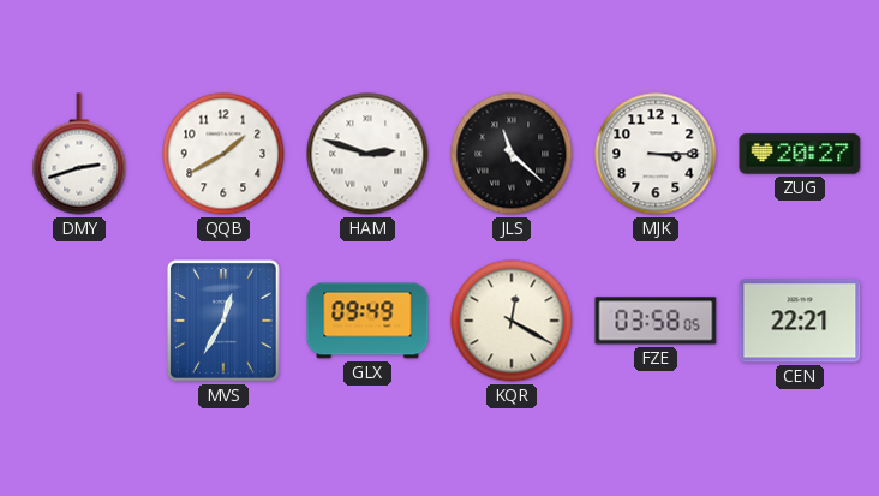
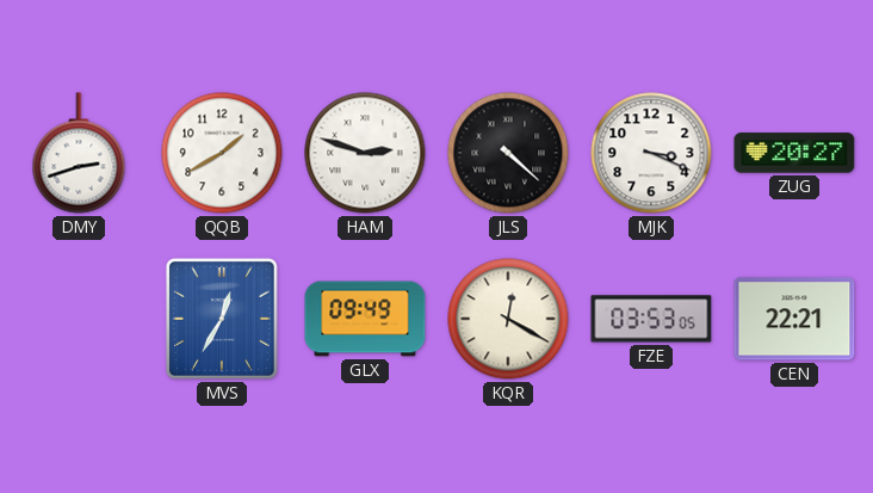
JLS: 11:22 -> 4:22 (508, 153)
MJK: 3:15 -> 3:19 (651, 153)
FZE: 03:58 -> 03:53 (651, 319)
